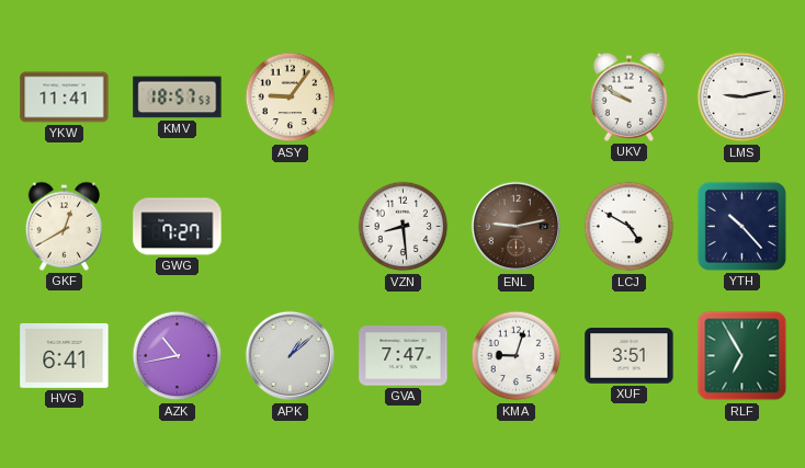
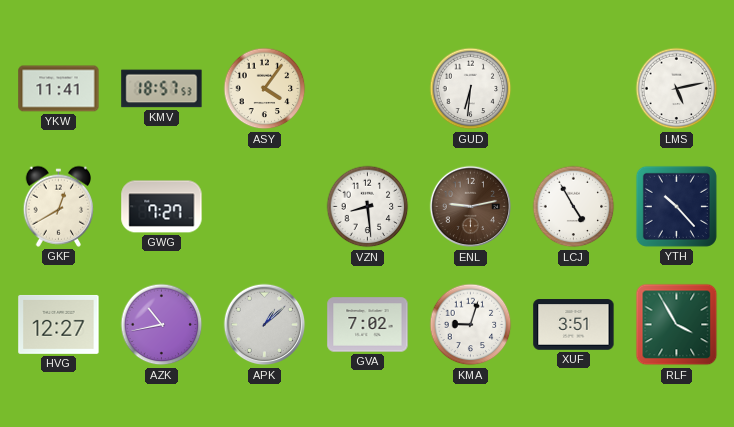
ASY: 9:06 -> 4:06 (265, 89)
GUD: none -> 6:31 (471, 89)
UKV: 9:50 -> none (628, 96)
LMS: 9:13 -> 5:13 (677, 89)
LCJ: 4:50 -> 4:55 (574, 207)
HVG: 6:41 -> 12:27 (59, 324)
GVA: 7:47 -> 7:02 (368, 325)
RLF: 6:55 -> 3:55 (677, 325)
